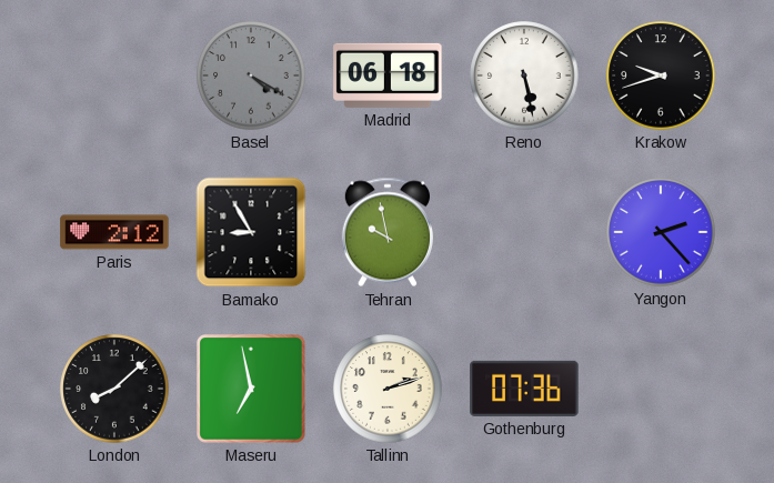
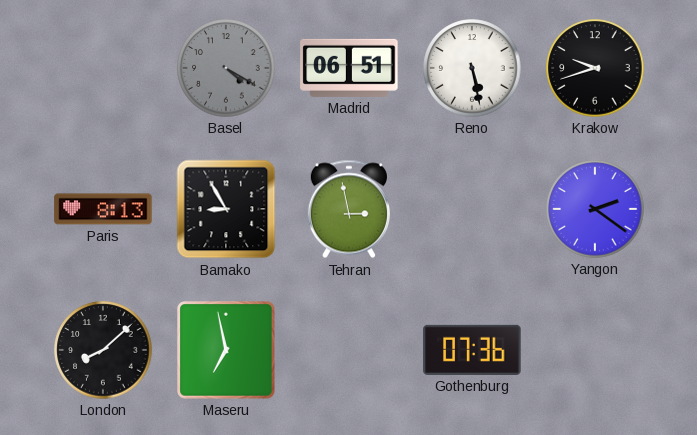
Madrid: 06:18 -> 06:51 (349, 68)
Paris: 2:12 -> 8:13 (103, 209)
Tehran: 9:58 -> 2:58 (349, 209)
Yangon: 2:23 -> 2:21 (595, 209)
Tallinn: 2:12 -> none (388, 389)
